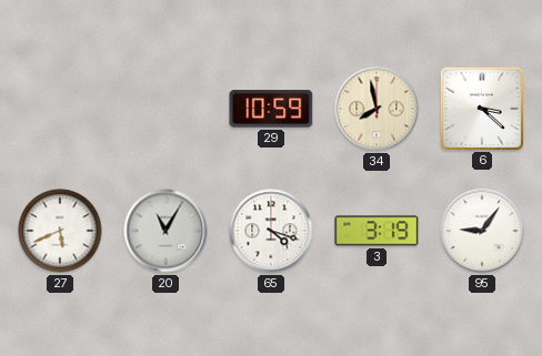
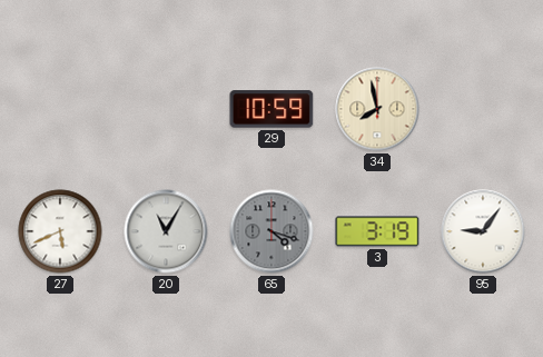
6: 3:22 -> none (481, 108)
65 dial: white -> grey (271, 231)
